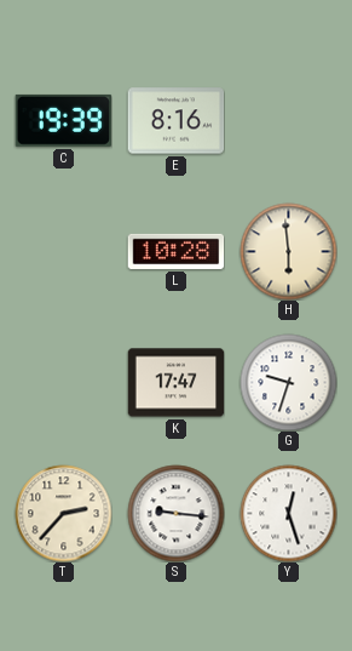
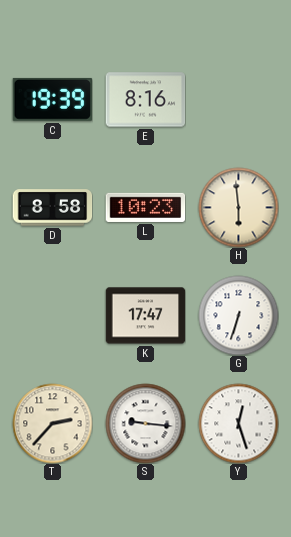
D: none -> 8:58 (52, 208)
L: 10:28 -> 10:23 (145, 207)
G: 9:33 -> 6:33 (238, 315)
